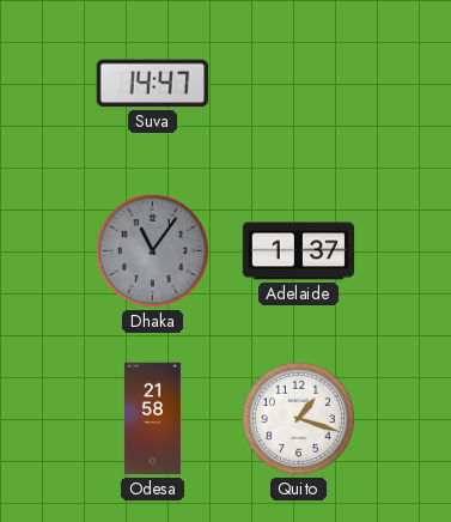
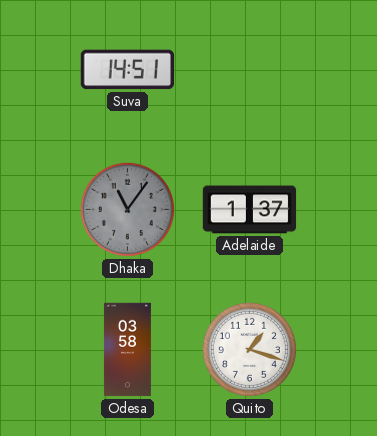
Suva: 14:47 -> 14:51 (127, 70)
Odesa: 21:58 -> 03:58 (127, 350)
